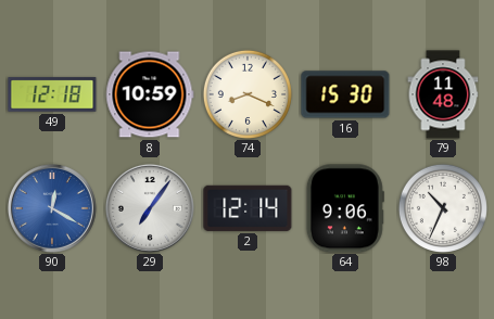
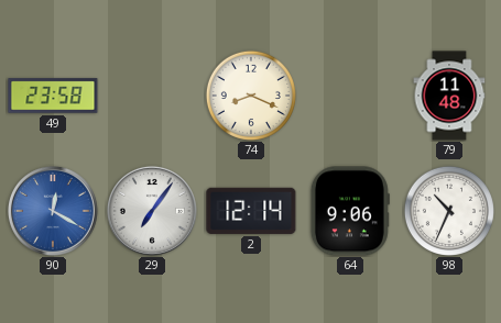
49: 12:18 -> 23:58 (53, 96)
8: 10:59 -> none (150, 94)
16: 15:30 -> none (345, 94)
